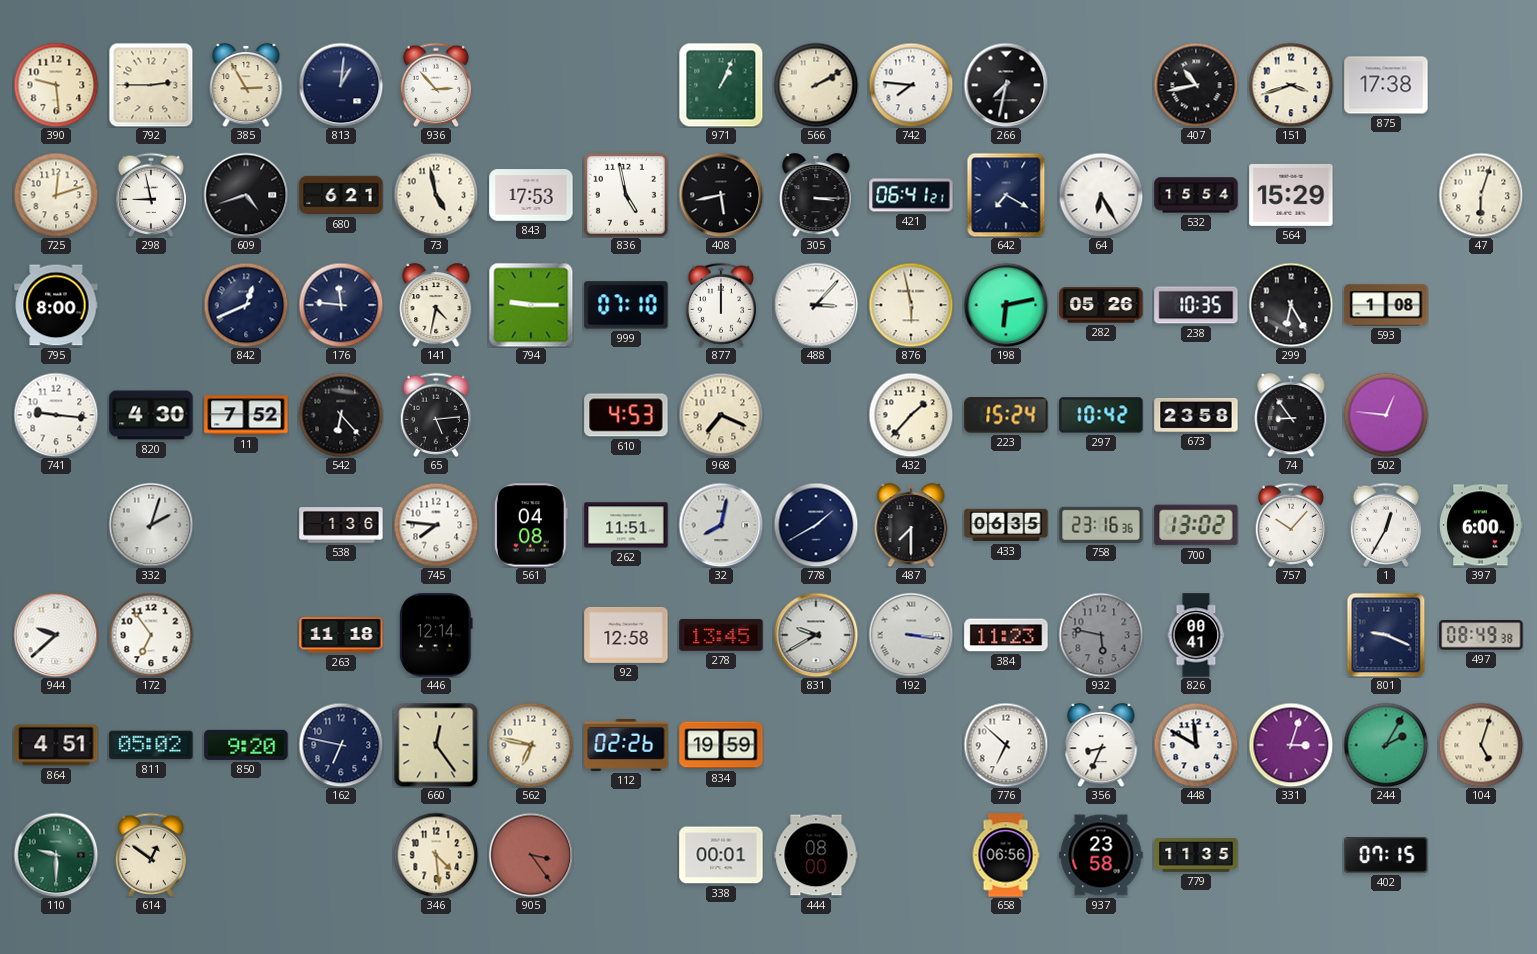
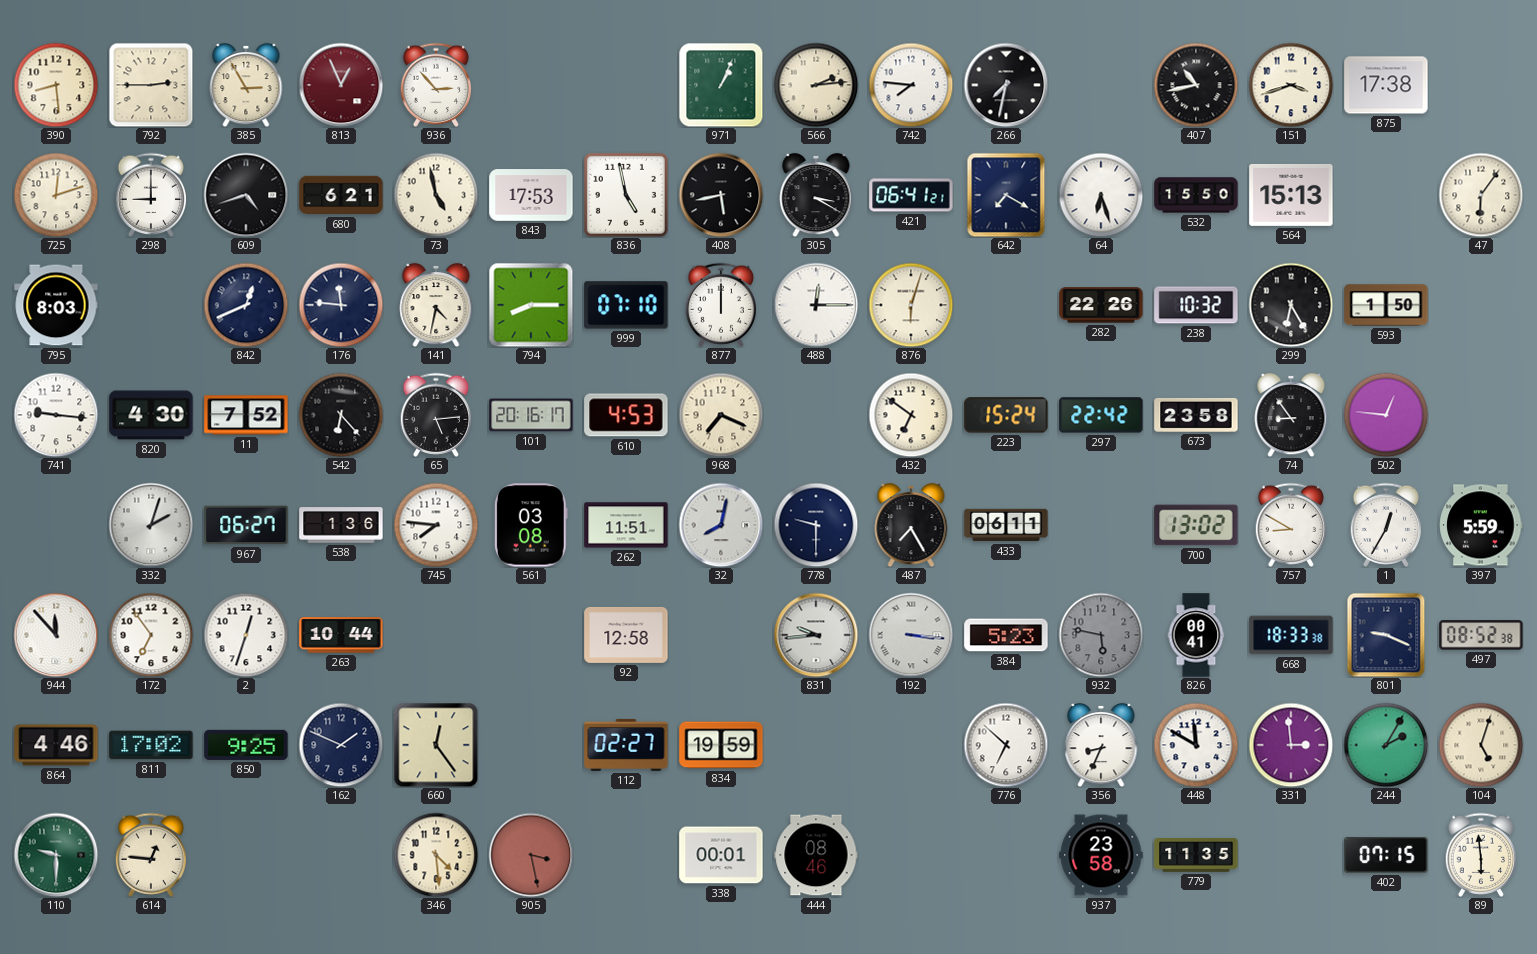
390: 9:29 -> 8:29 (56, 85)
813: 1:01 -> 12:56 (341, 85)
813 dial: navy -> burgundy (341, 85)
566: 2:10 -> 2:14 (816, 85)
298: 8:58 -> 9:00 (150, 195)
305: 3:15 -> 3:20 (816, 195)
64: 6:25 -> 6:27 (1101, 195)
532: 15:54 -> 15:50 (1196, 195)
564: 15:29 -> 15:13 (1291, 195)
47: 6:03 -> 6:06 (1481, 195)
795: 8:00 -> 8:03 (56, 305)
794: 9:15 -> 8:15 (531, 305)
488: 3:07 -> 12:15 (816, 305)
876: 5:58 -> 6:03 (911, 305)
198: 6:13 -> none (1006, 305)
282: 05:26 -> 22:26 (1101, 305)
238: 10:35 -> 10:32 (1196, 305)
593: 1:08 -> 1:50 (1386, 305)
101: none -> 20:16 (531, 415)
432: 1:37 -> 6:51 (911, 415)
297: 10:42 -> 22:42 (1101, 415)
967: none -> 06:27 (246, 525)
561: 04:08 -> 03:08 (531, 525)
778: 1:40 -> 9:30 (816, 525)
487: 7:30 -> 7:25 (911, 525)
433: 06:35 -> 06:11 (1006, 525)
758: 23:16 -> none (1101, 525)
757: 10:07 -> 8:50 (1290, 525)
397: 6:00 -> 5:59 (1481, 525)
944: 9:38 -> 11:53 (56, 635)
2: none -> 12:33 (246, 635)
263: 11:18 -> 10:44 (341, 635)
446: 12:14 -> none (436, 635)
278: 13:45 -> none (721, 635)
831: 9:40 -> 9:44 (816, 635)
384: 11:23 -> 5:23 (1006, 635)
668: none -> 18:33 (1291, 635)
497: 08:49 -> 08:52 (1481, 635)
864: 4:51 -> 4:46 (56, 745)
811: 05:02 -> 17:02 (151, 745)
850: 9:20 -> 9:25 (246, 745)
162: 6:47 -> 1:49 (341, 745)
562: 6:47 -> none (531, 745)
112: 02:26 -> 02:27 (626, 745)
331: 3:03 -> 2:59 (1291, 745)
614: 12:51 -> 12:46 (150, 855)
905: 3:24 -> 3:28 (531, 855)
444: 08:00 -> 08:46 (816, 855)
658: 06:56 -> none (1006, 855)
89: none -> 5:59 (1480, 855)
